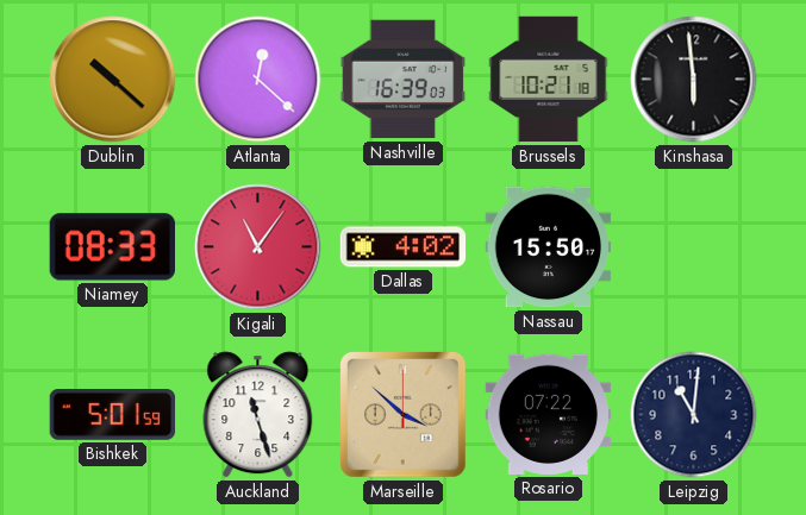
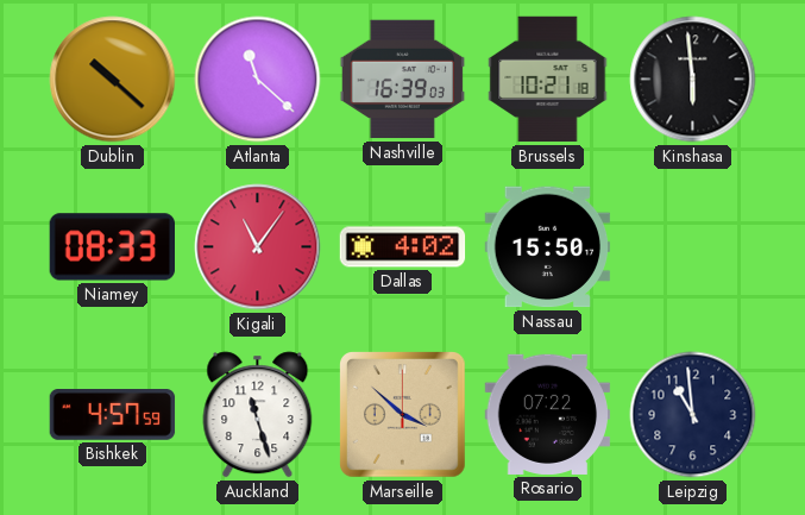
Atlanta: 12:22 -> 11:22 (258, 80)
Bishkek: 5:01 -> 4:57 (113, 415)
Leipzig: 11:01 -> 10:59 (693, 415)
